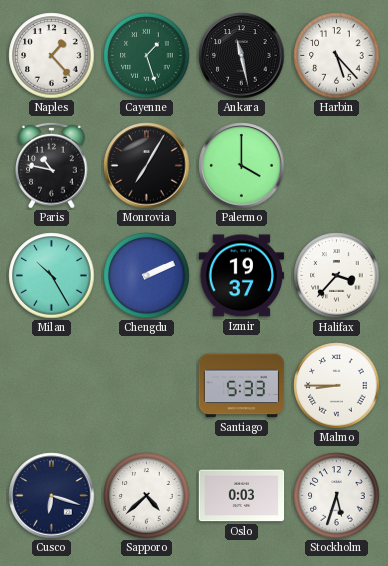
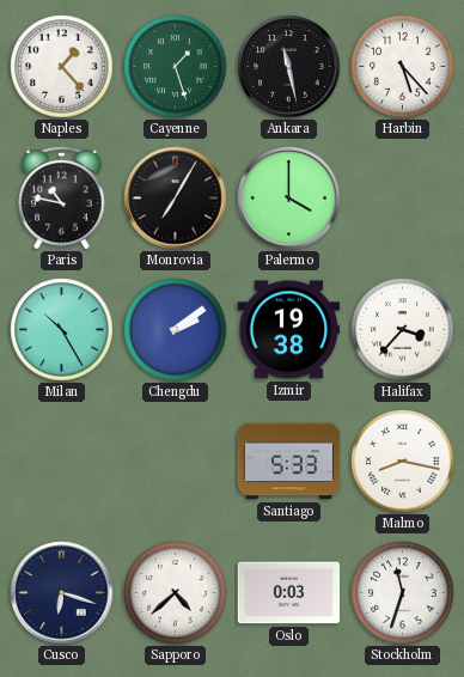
Chengdu: 2:11 -> 2:09 (176, 330)
Izmir: 19:37 -> 19:38 (289, 330)
Malmo: 8:45 -> 8:17 (403, 462)
Stockholm: 5:33 -> 11:33 (403, 593)
